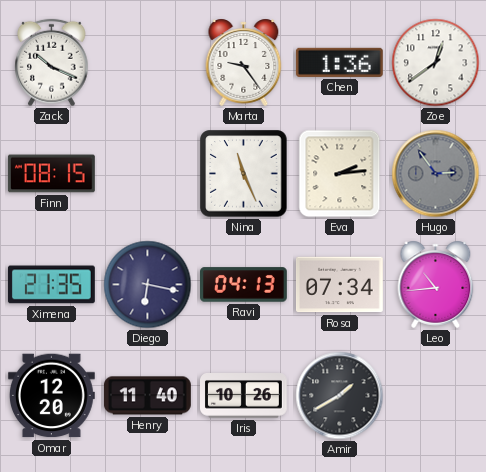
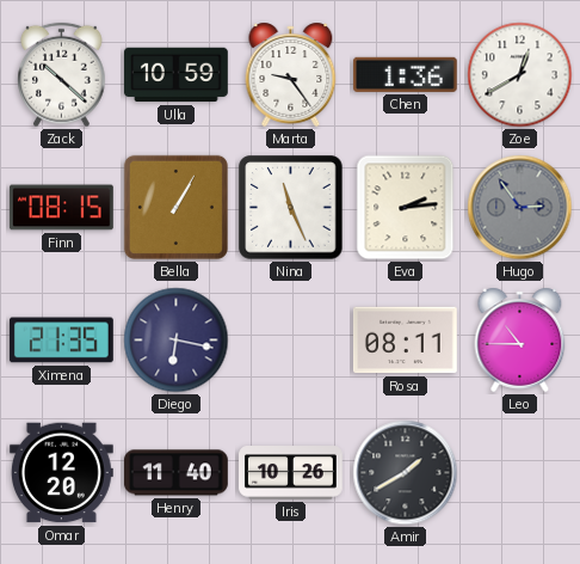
Zack: 10:19 -> 10:22 (62, 75)
Ulla: none -> 10:59 (175, 75)
Zoe: 12:39 -> 12:40 (520, 75)
Bella: none -> 1:05 (175, 207)
Ravi: 04:13 -> none (244, 285)
Rosa: 07:34 -> 08:11 (405, 341)
Leo: 10:44 -> 10:45 (520, 339)
